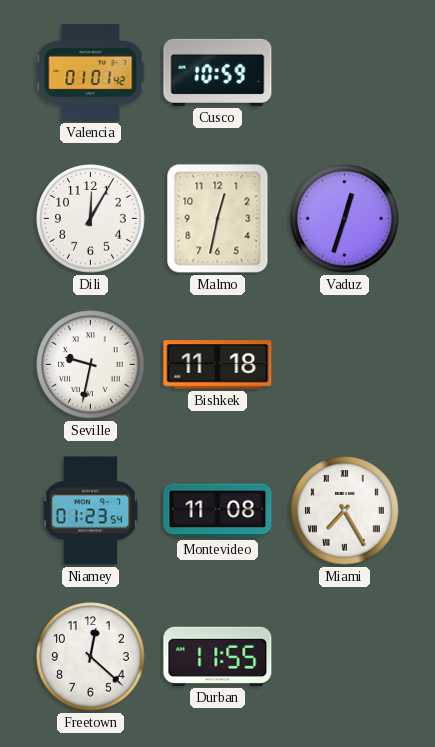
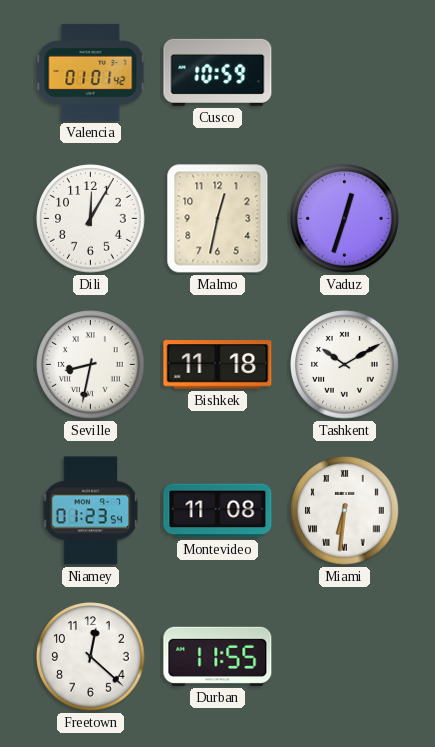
Seville: 9:32 -> 8:32 (91, 365)
Tashkent: none -> 10:10 (345, 365)
Miami: 7:25 -> 6:31 (345, 511)
